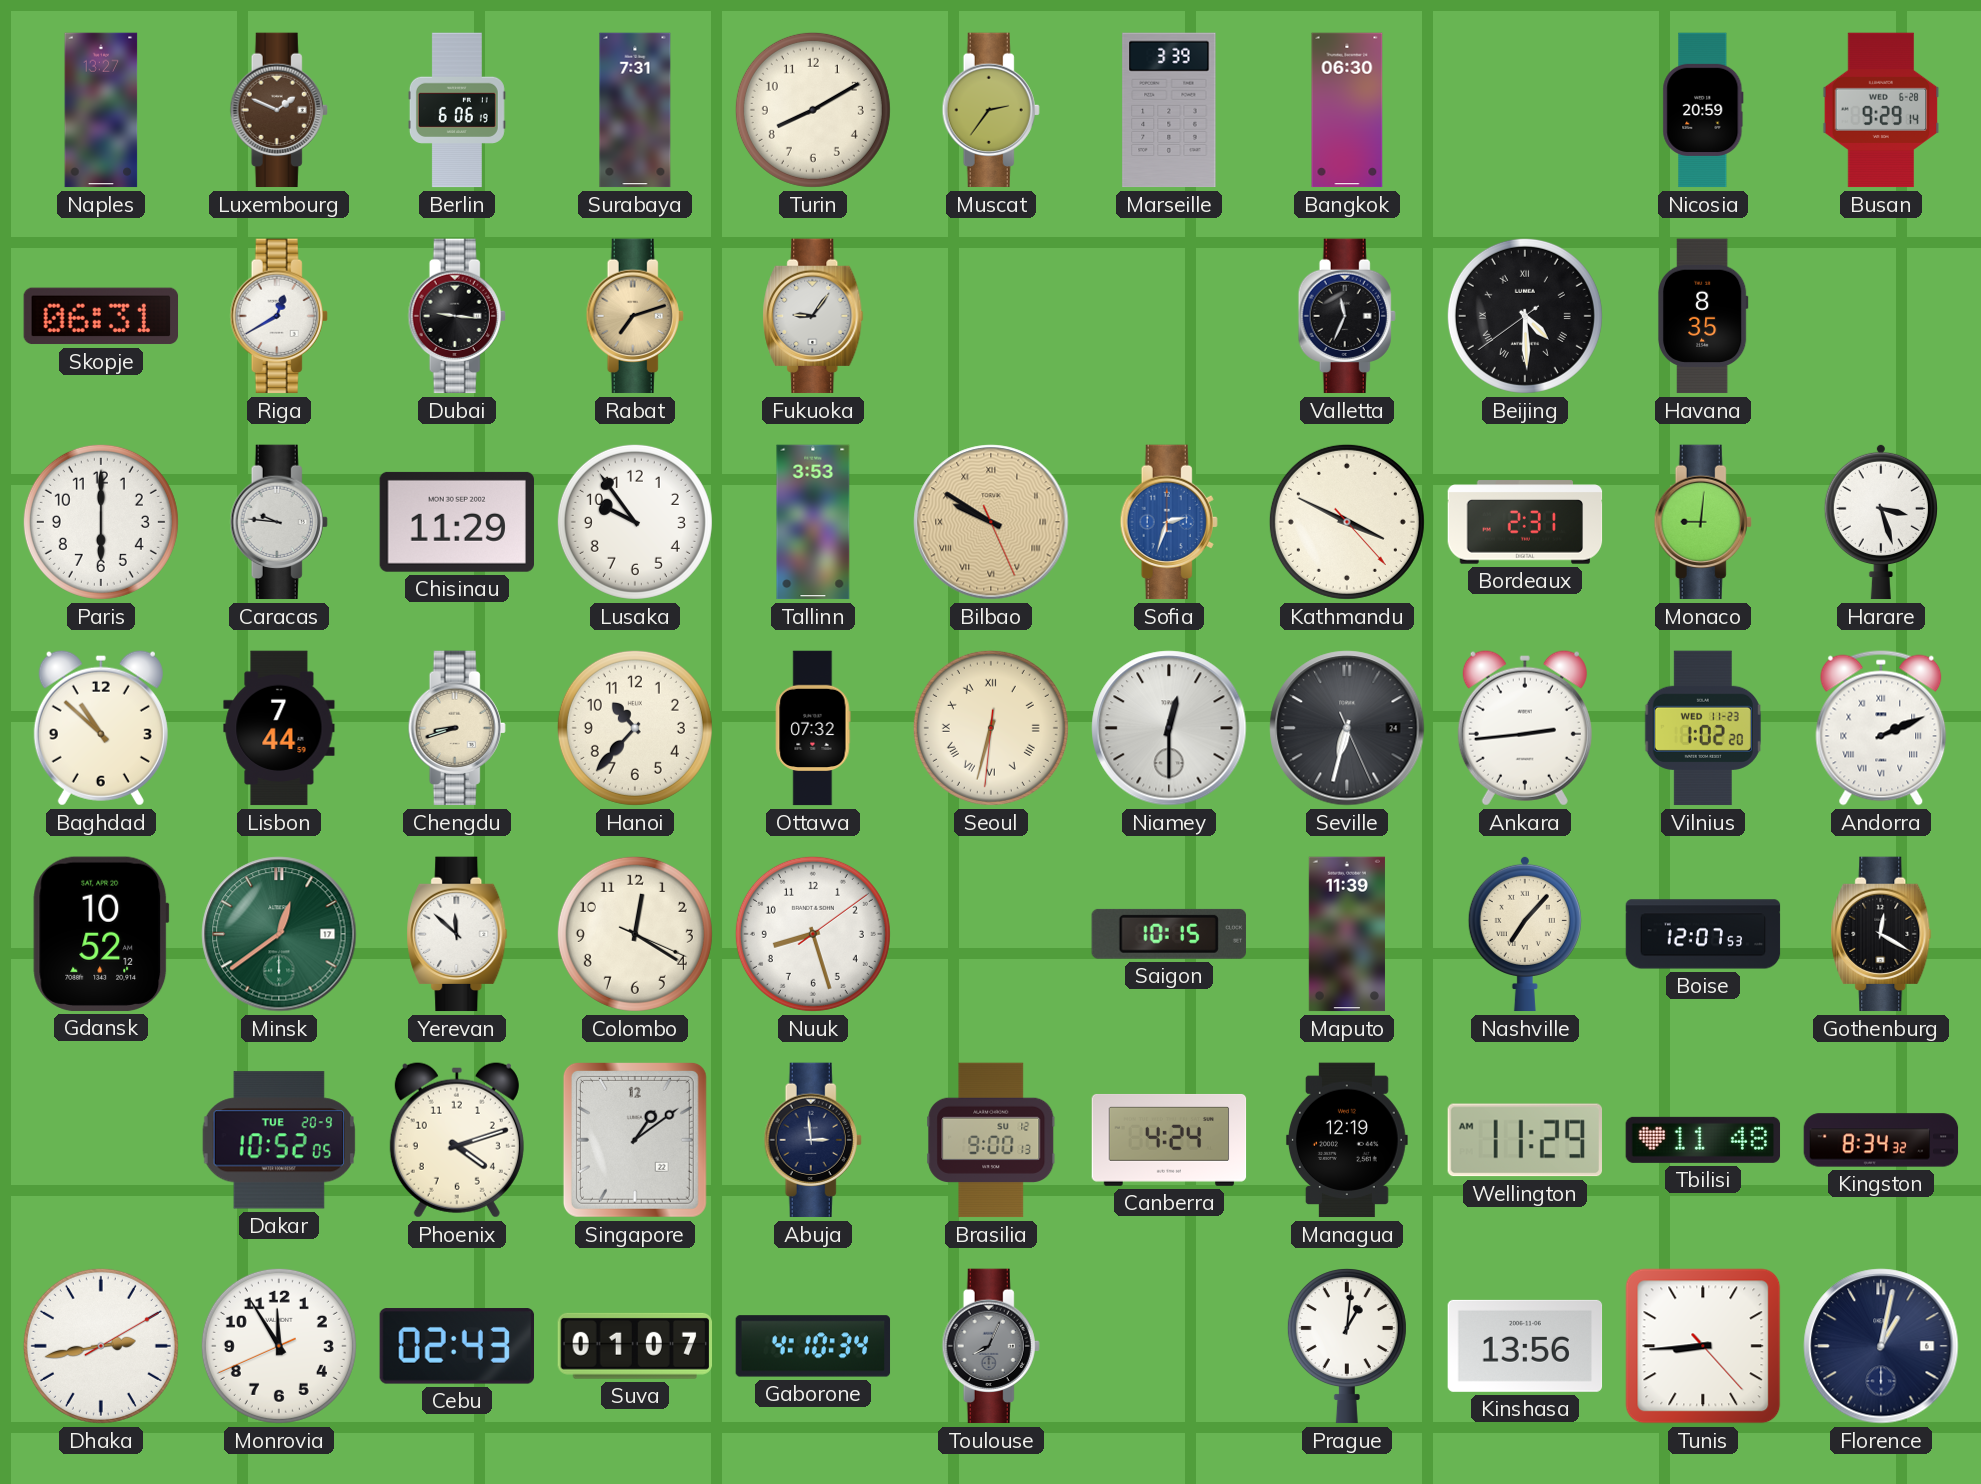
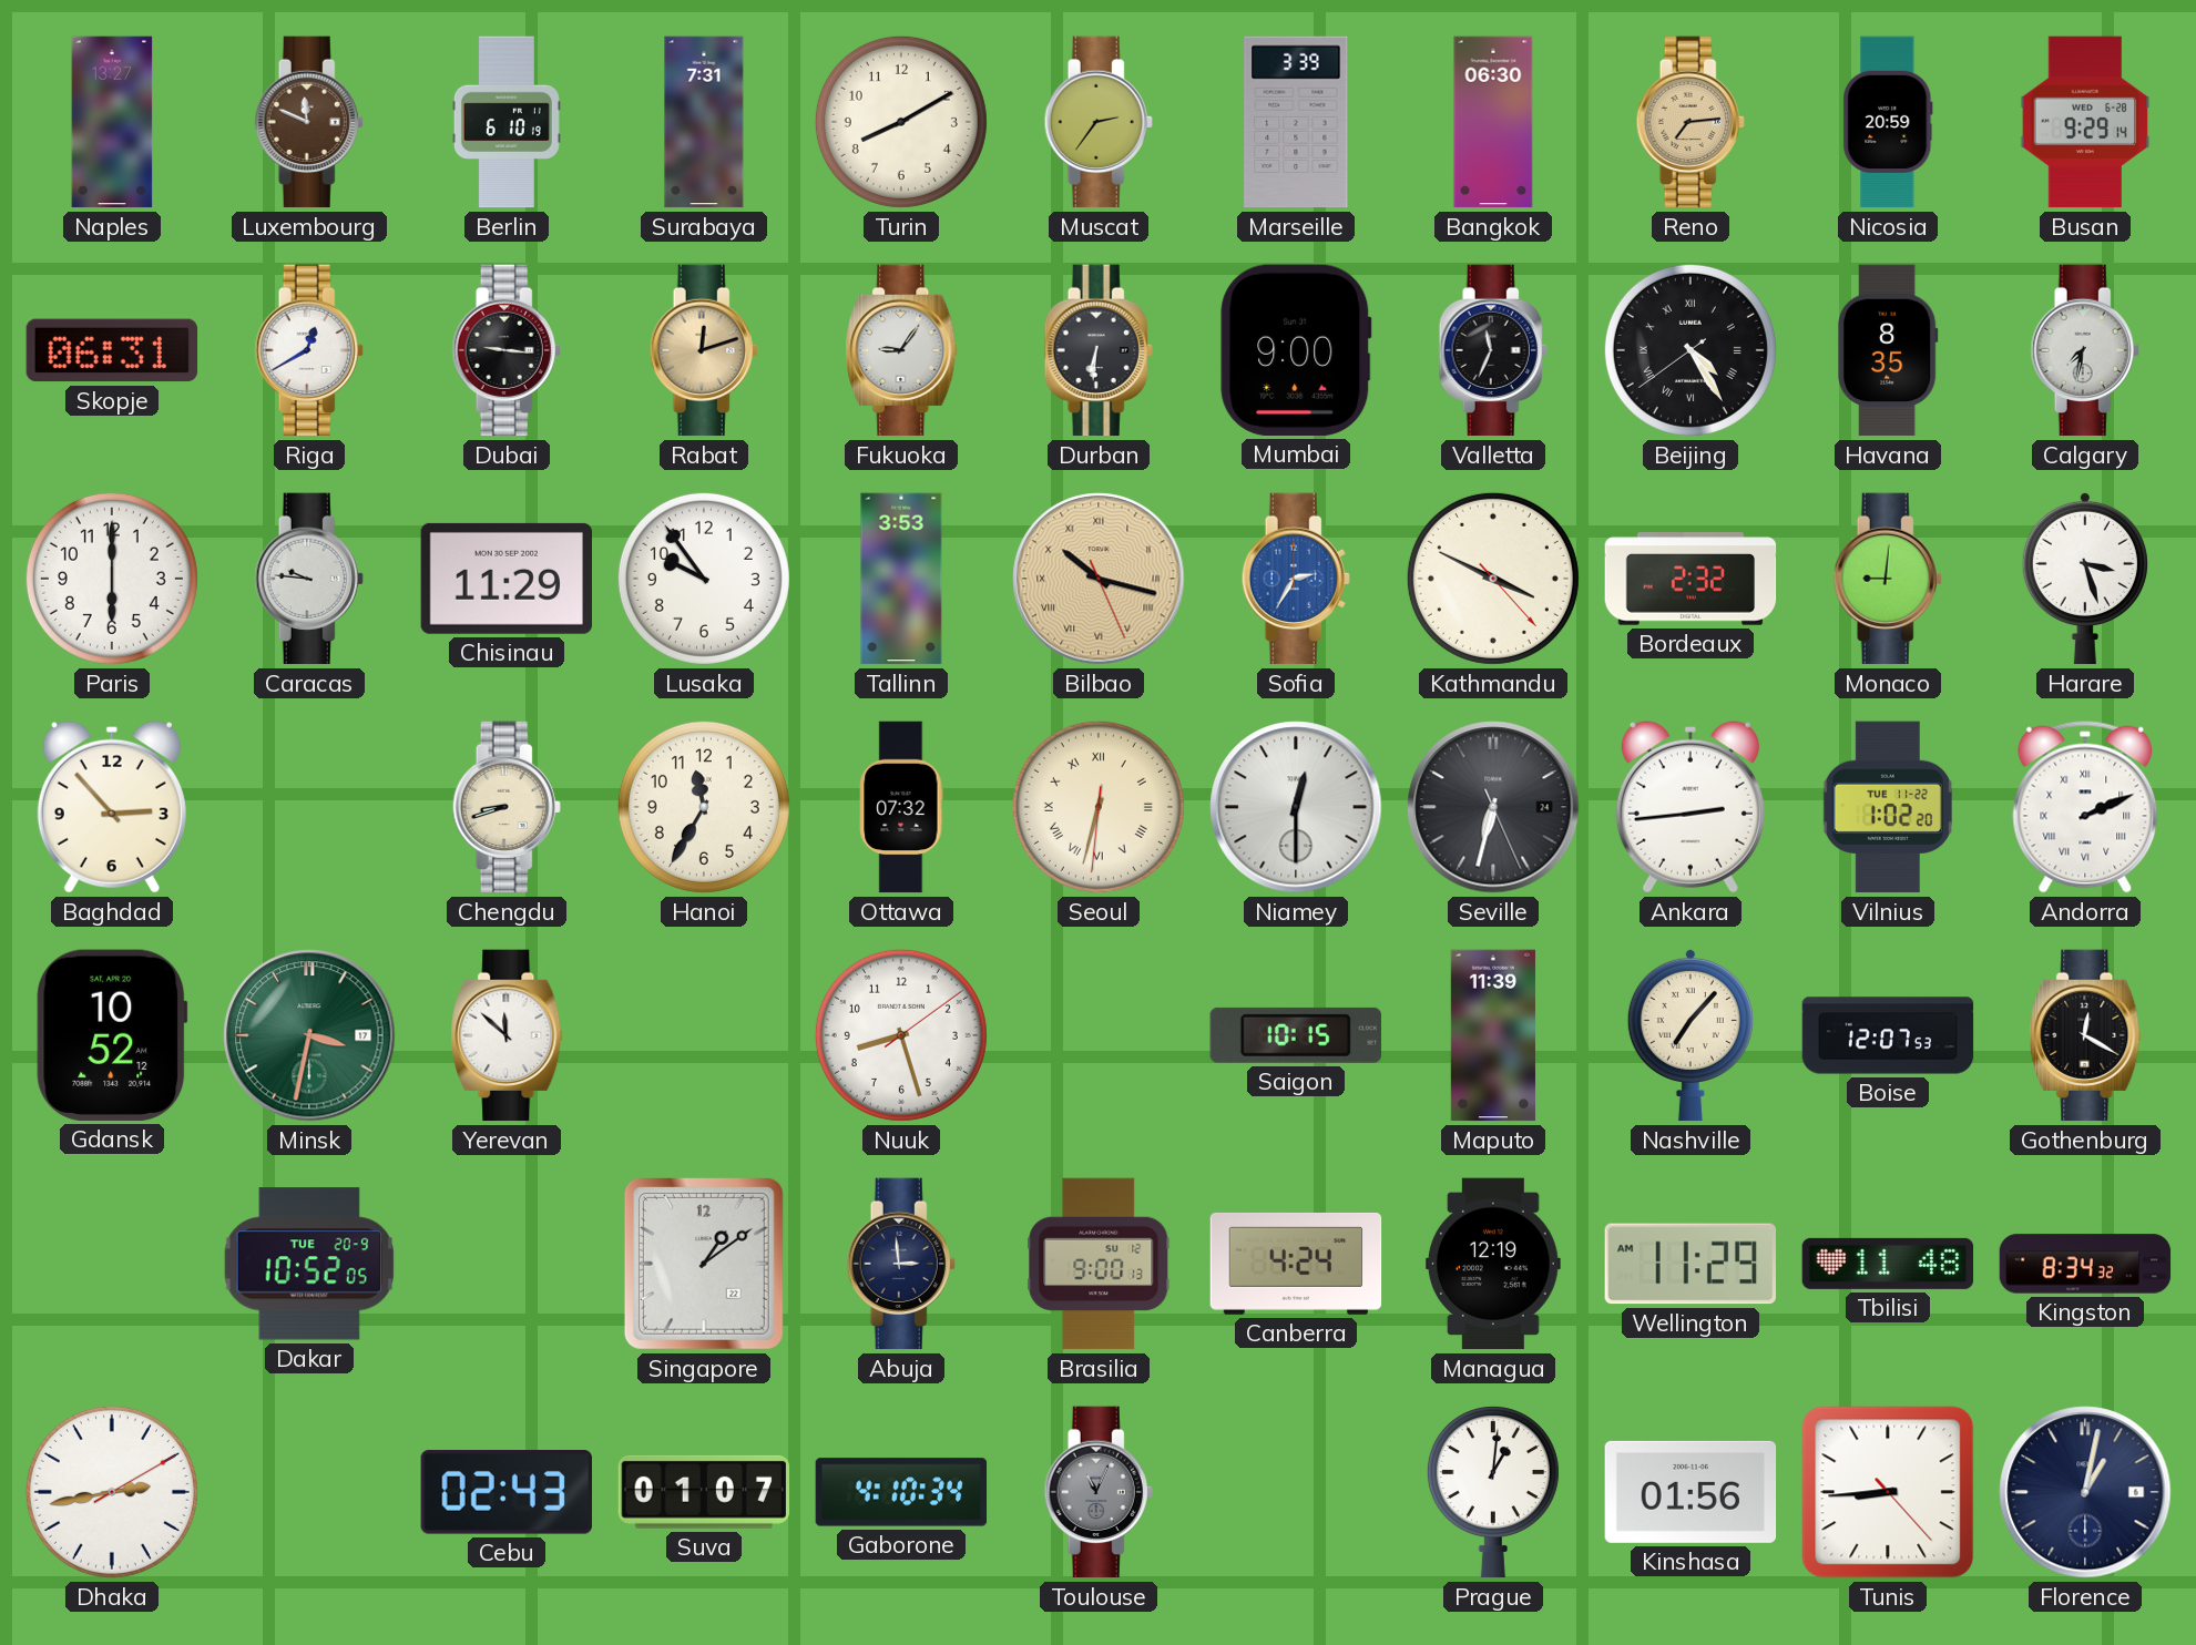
Luxembourg: 1:49 -> 11:49 (309, 122)
Berlin: 6:06 -> 6:10 (507, 122)
Reno: none -> 7:14 (1691, 122)
Rabat: 7:12 -> 12:12 (704, 350)
Durban: none -> 6:31 (1099, 350)
Mumbai: none -> 9:00 (1296, 350)
Beijing: 4:29 -> 4:24 (1691, 350)
Calgary: none -> 7:32 (2085, 350)
Bilbao: 9:50 -> 10:17 (1099, 579)
Sofia: 2:33 -> 2:35 (1296, 579)
Bordeaux: 2:31 -> 2:32 (1691, 579)
Baghdad: 10:52 -> 2:53 (112, 807)
Lisbon: 7:44 -> none (279, 728)
Hanoi: 10:37 -> 11:35 (704, 807)
Vilnius date: WED 11-23 -> TUE 11-22 (1888, 807)
Minsk: 12:39 -> 3:32 (309, 1035)
Colombo: 12:20 -> none (635, 934)
Phoenix: 4:12 -> none (457, 1140)
Monrovia: 11:54 -> none (279, 1346)
Toulouse: 8:04 -> 11:04 (1099, 1492)
Kinshasa: 13:56 -> 01:56 (1691, 1492)
